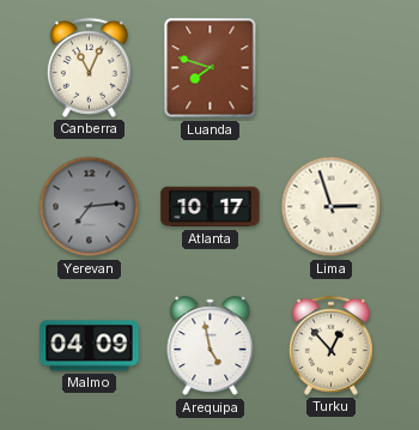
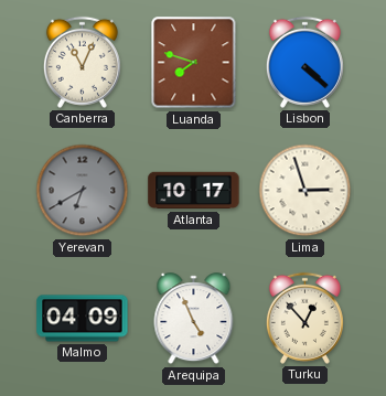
Lisbon: none -> 4:22 (304, 62)
Yerevan: 7:14 -> 6:40 (83, 191)
Arequipa: 4:58 -> 4:56 (194, 319)
